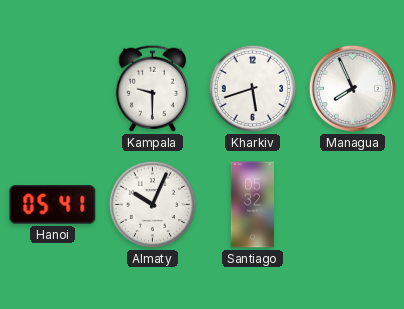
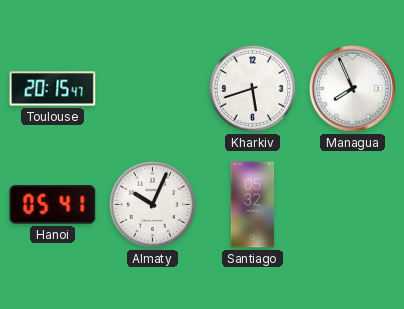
Toulouse: none -> 20:15 (53, 89)
Kampala: 9:30 -> none (152, 88)
